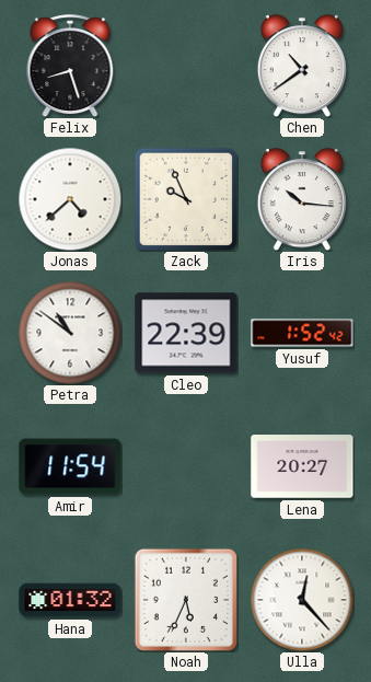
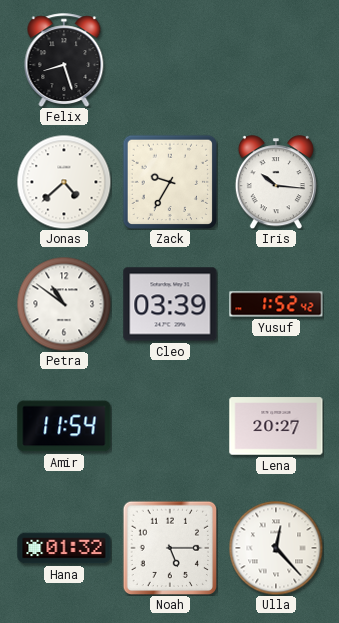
Chen: 10:39 -> none (302, 66)
Zack: 9:56 -> 9:35 (170, 182)
Cleo: 22:39 -> 03:39 (170, 304)
Noah: 5:34 -> 5:15 (170, 548)
